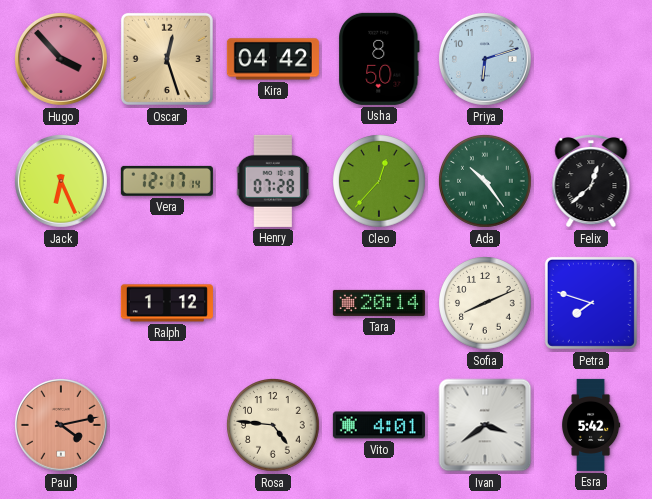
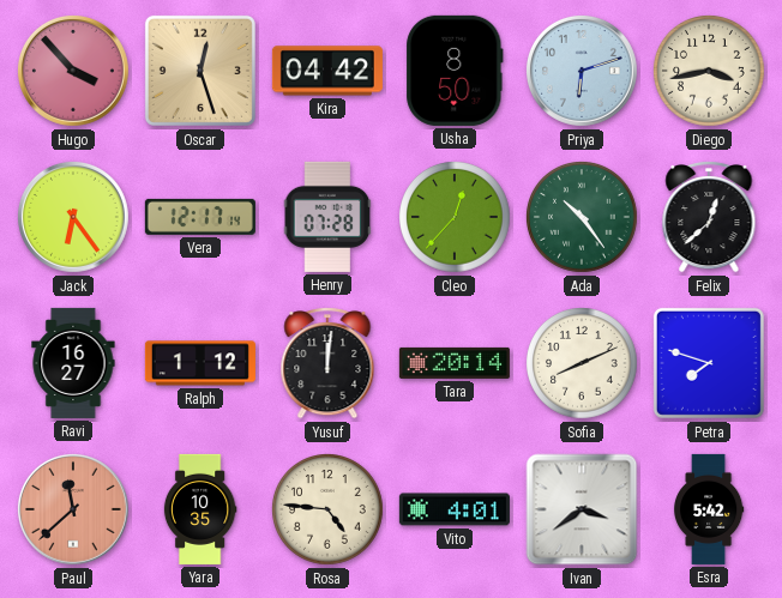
Diego: none -> 3:43 (710, 72)
Jack: 6:26 -> 6:24 (73, 217)
Ravi: none -> 16:27 (73, 363)
Yusuf: none -> 12:01 (327, 364)
Paul: 4:13 -> 11:38 (73, 509)
Yara: none -> 10:35 (200, 509)
